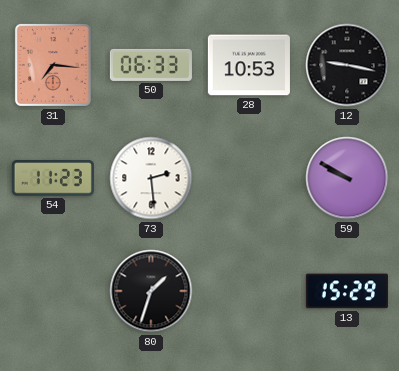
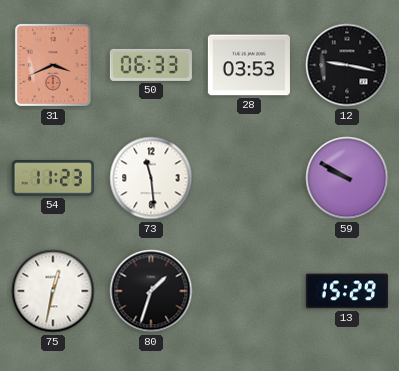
31: 7:16 -> 3:41 (53, 65)
28: 10:53 -> 03:53 (249, 65)
73: 2:29 -> 11:29 (151, 178)
75: none -> 12:32 (53, 291)
